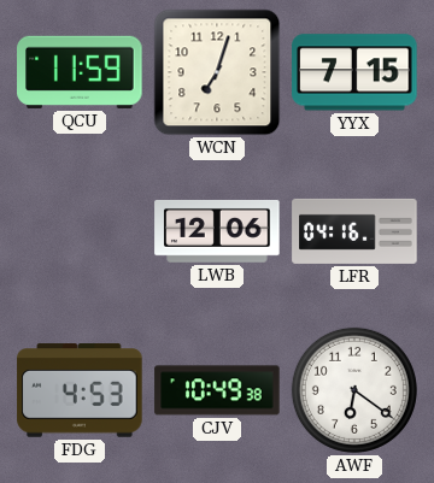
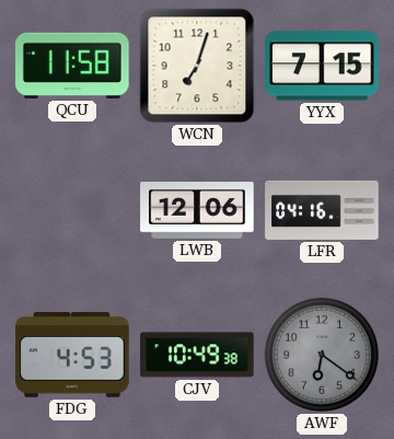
QCU: 11:59 -> 11:58 (72, 66)
AWF dial: white -> grey (322, 355)
